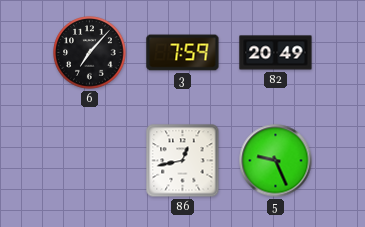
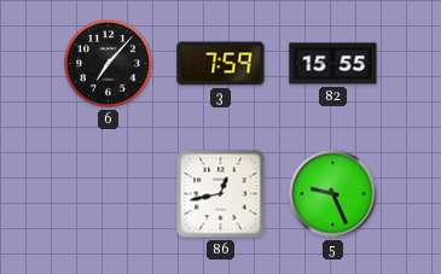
82: 20:49 -> 15:55 (333, 64)
